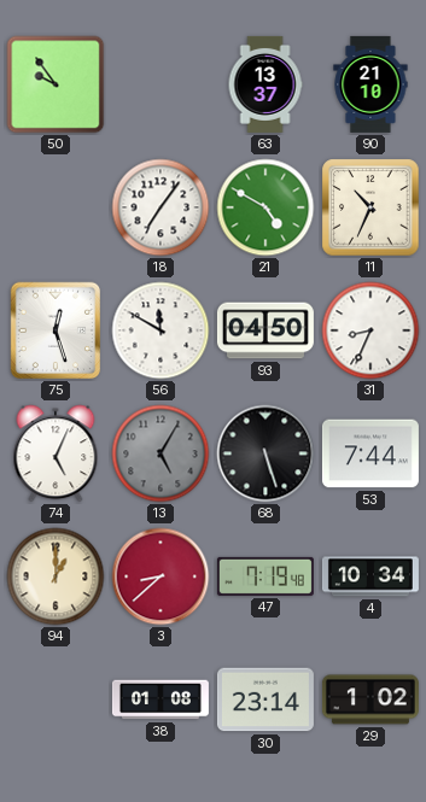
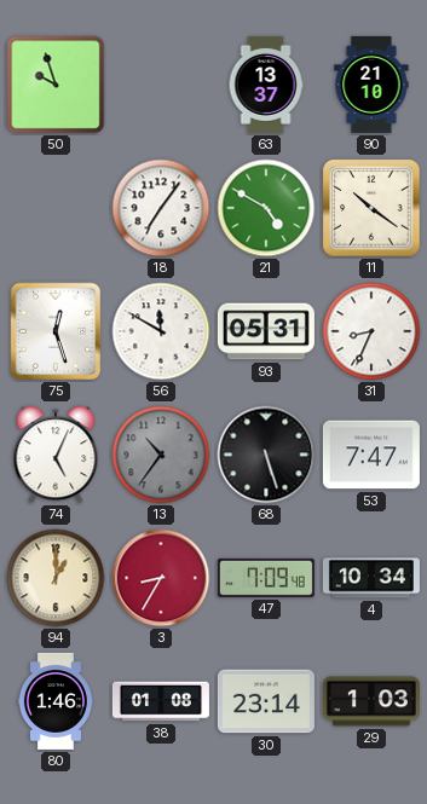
50: 9:54 -> 9:57 (56, 85)
11: 10:34 -> 10:21 (371, 208)
93: 04:50 -> 05:31 (266, 331)
13: 5:05 -> 10:36 (161, 455)
53: 7:44 -> 7:47 (371, 455)
3: 8:38 -> 8:35 (161, 578)
47: 7:19 -> 7:09 (266, 578)
80: none -> 1:46 (56, 701)
29: 1:02 -> 1:03 (371, 701)
